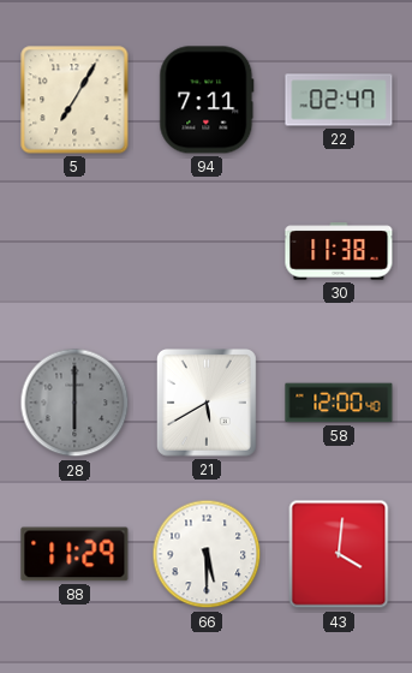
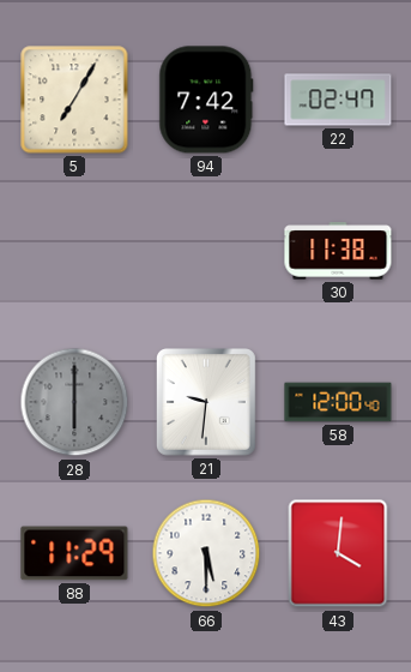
94: 7:11 -> 7:42 (206, 100)
21: 5:40 -> 9:31 (206, 403)
